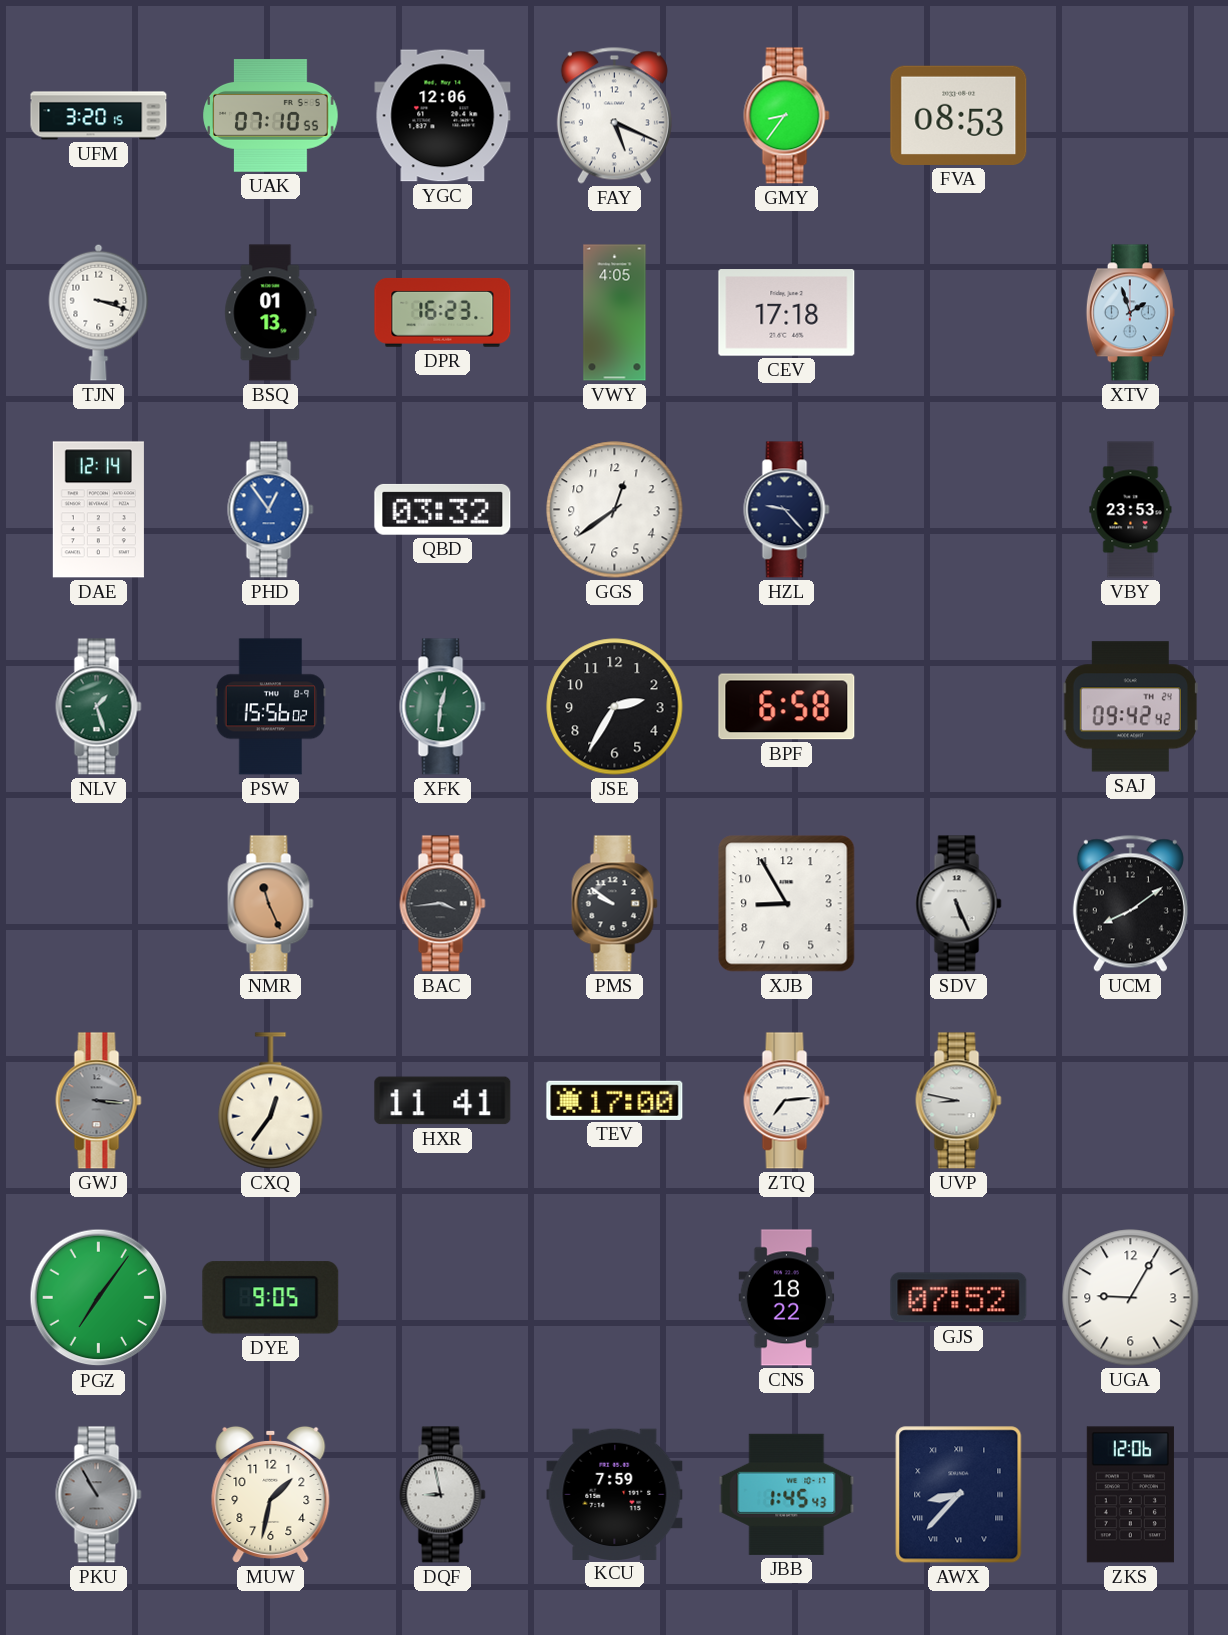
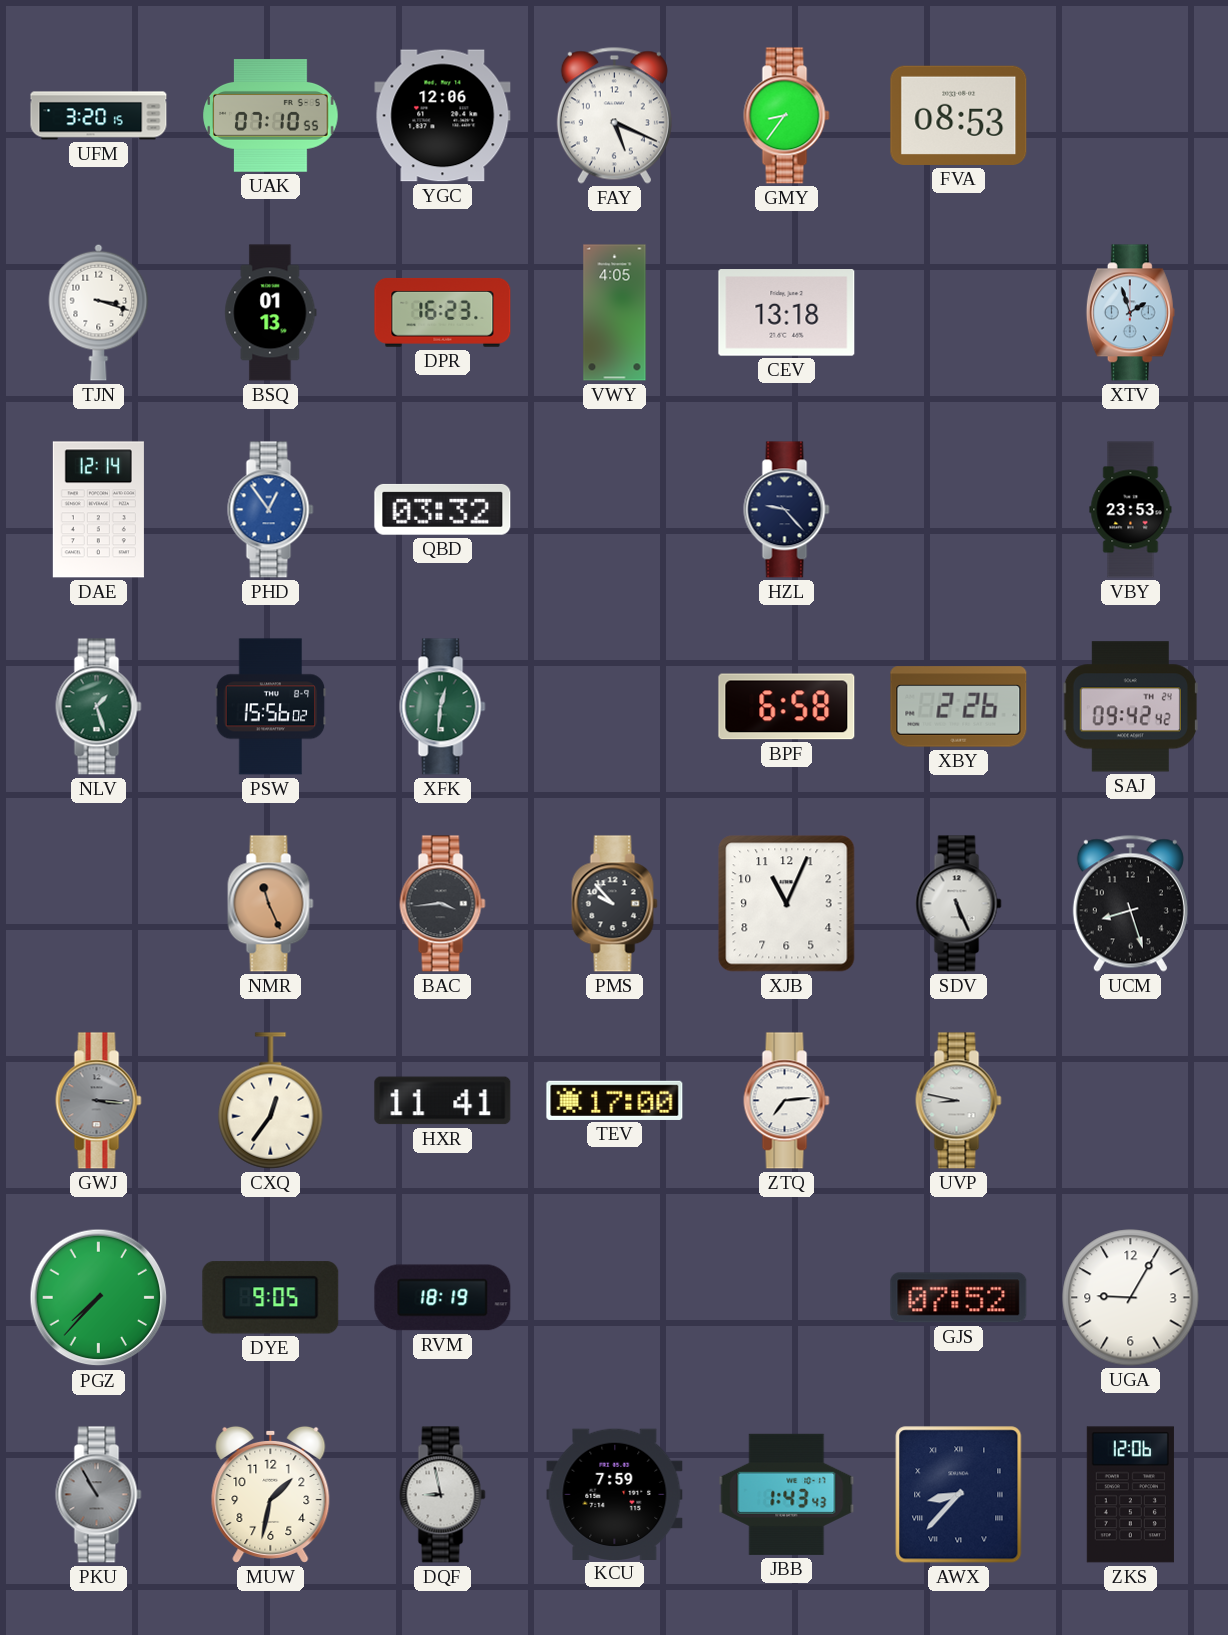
CEV: 17:18 -> 13:18 (787, 313)
GGS: 12:39 -> none (615, 510)
JSE: 2:35 -> none (615, 707)
XBY: none -> 2:26 (959, 707)
PMS: 9:51 -> 9:53 (615, 904)
XJB: 8:55 -> 11:04 (787, 904)
UCM: 8:09 -> 8:27 (1130, 903)
PGZ: 7:06 -> 7:37 (99, 1298)
RVM: none -> 18:19 (443, 1298)
CNS: 18:22 -> none (787, 1298)
JBB: 1:45 -> 1:43 (787, 1494)
